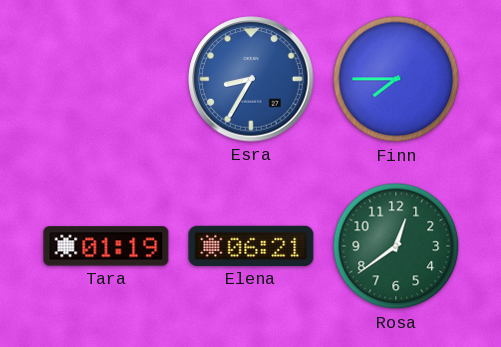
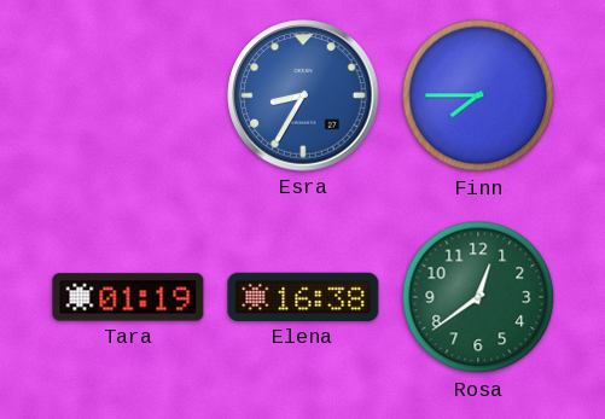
Elena: 06:21 -> 16:38 (303, 297)
